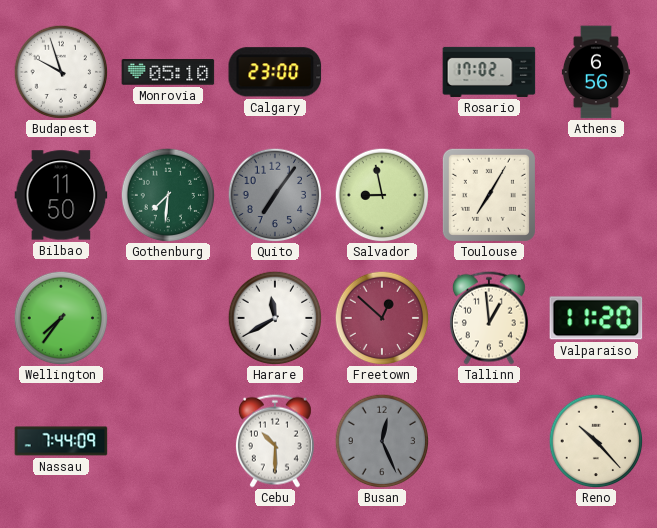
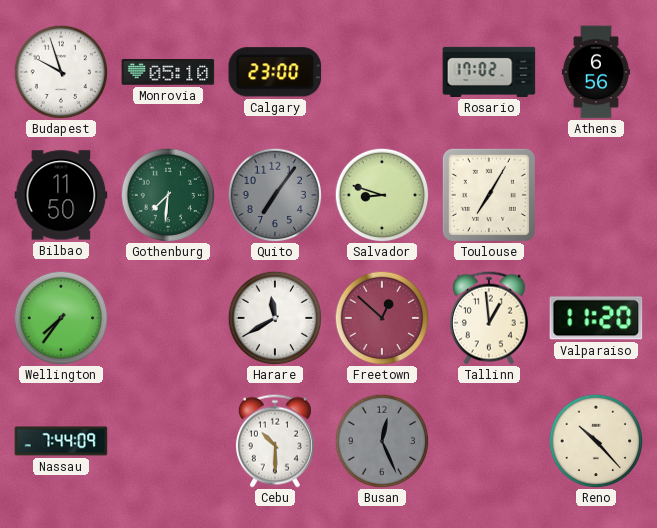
Salvador: 8:58 -> 8:48 (382, 195)
